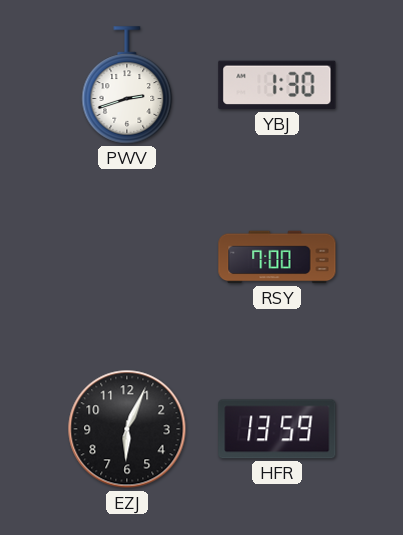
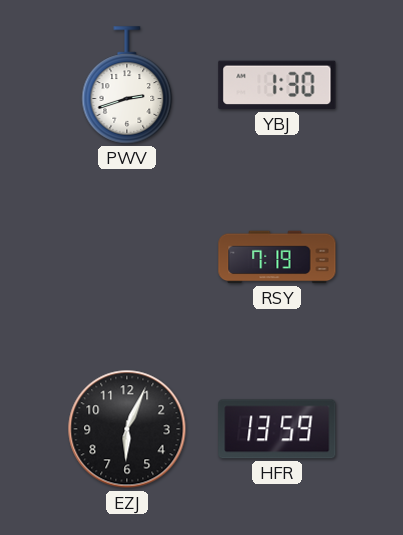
RSY: 7:00 -> 7:19 (277, 257)
